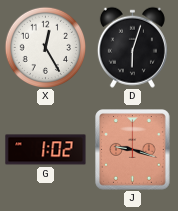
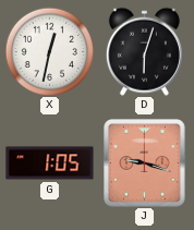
X: 12:25 -> 12:32 (49, 51)
G: 1:02 -> 1:05 (50, 164)
